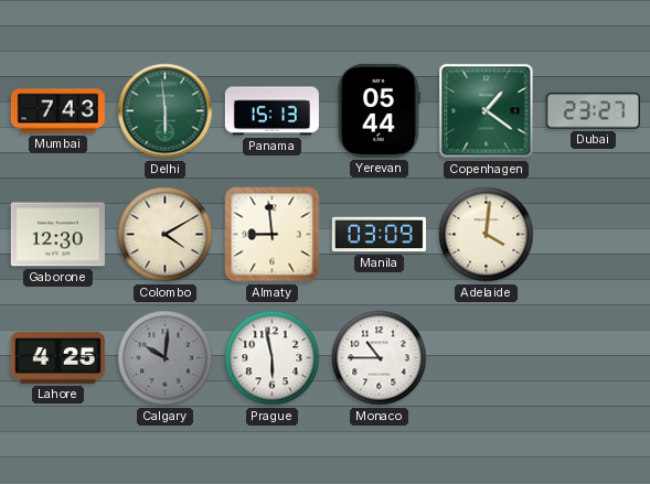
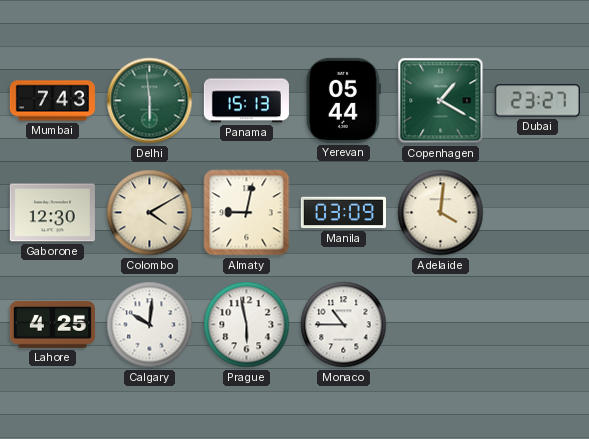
Copenhagen: 1:21 -> 1:20 (441, 101)
Almaty: 8:59 -> 9:02 (247, 213)
Calgary dial: grey -> white (150, 325)
